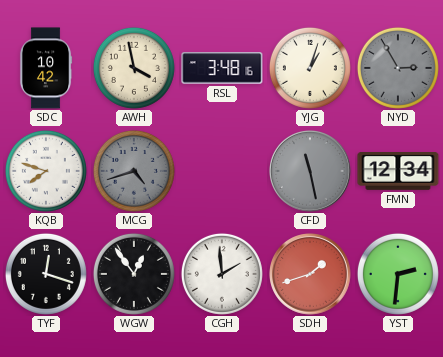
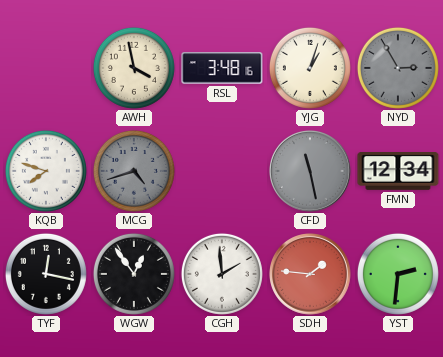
SDC: 10:42 -> none (46, 68)
TYF: 12:18 -> 12:17 (46, 274)
SDH: 1:42 -> 1:46 (311, 275)
